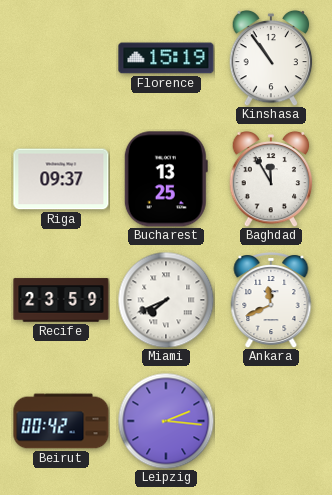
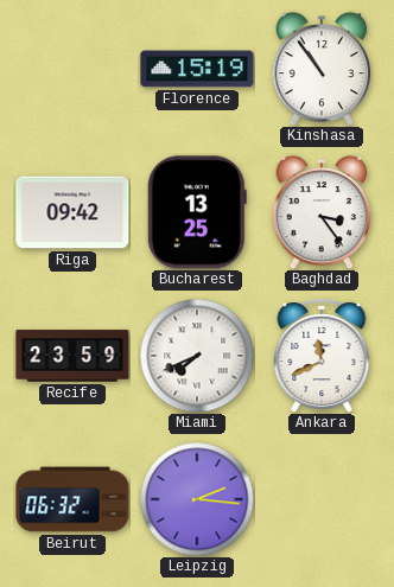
Riga: 09:37 -> 09:42 (72, 212)
Baghdad: 11:55 -> 3:24 (322, 212)
Beirut: 00:42 -> 06:32 (72, 499)
